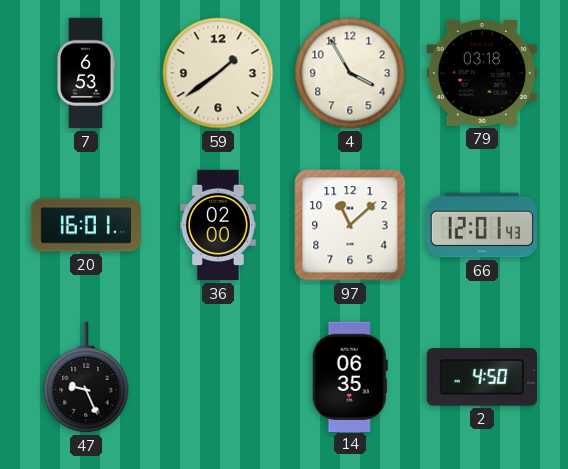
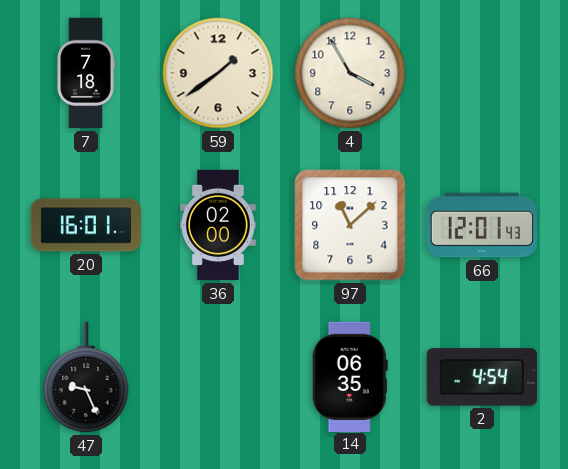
7: 6:53 -> 7:18 (86, 73)
79: 03:18 -> none (482, 73)
2: 4:50 -> 4:54 (481, 377)
